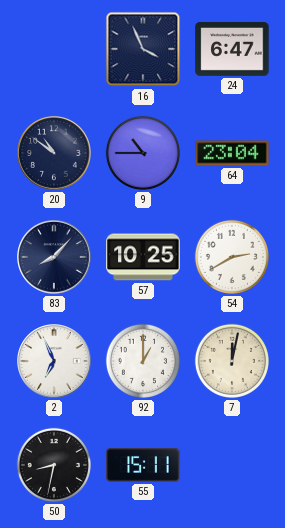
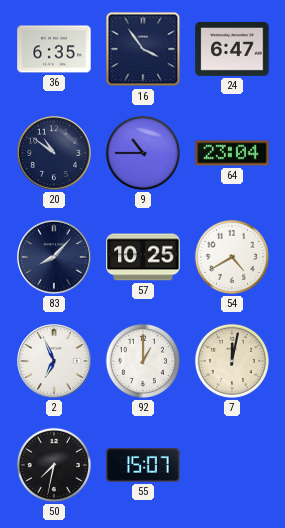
36: none -> 6:35 (54, 49)
16: 3:56 -> 3:54 (143, 49)
54: 2:40 -> 4:40 (232, 257)
50: 8:32 -> 7:32 (54, 465)
55: 15:11 -> 15:07 (143, 465)
